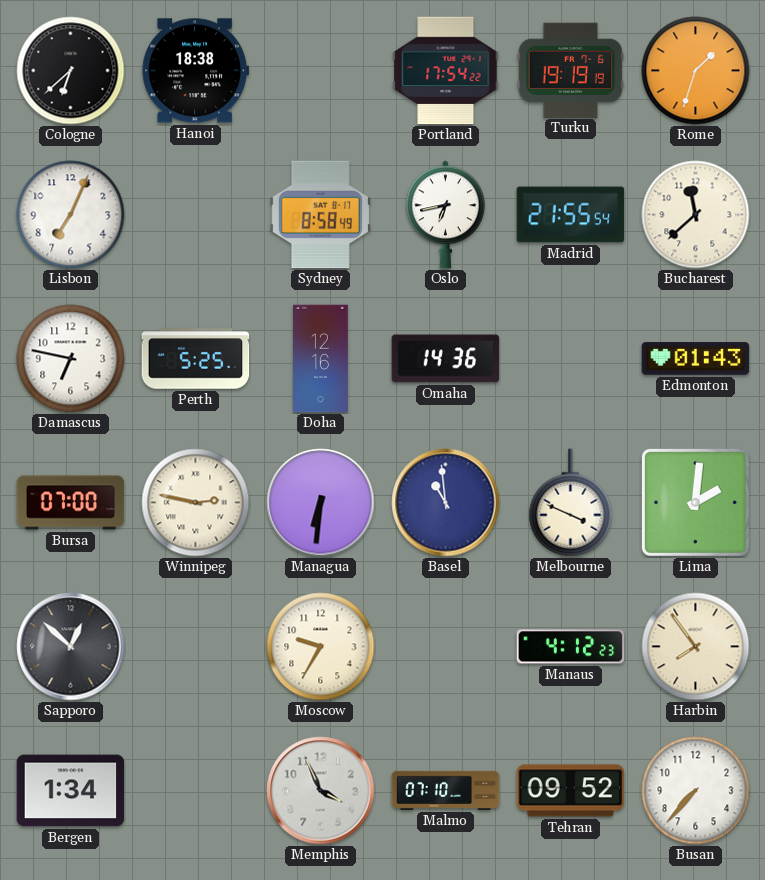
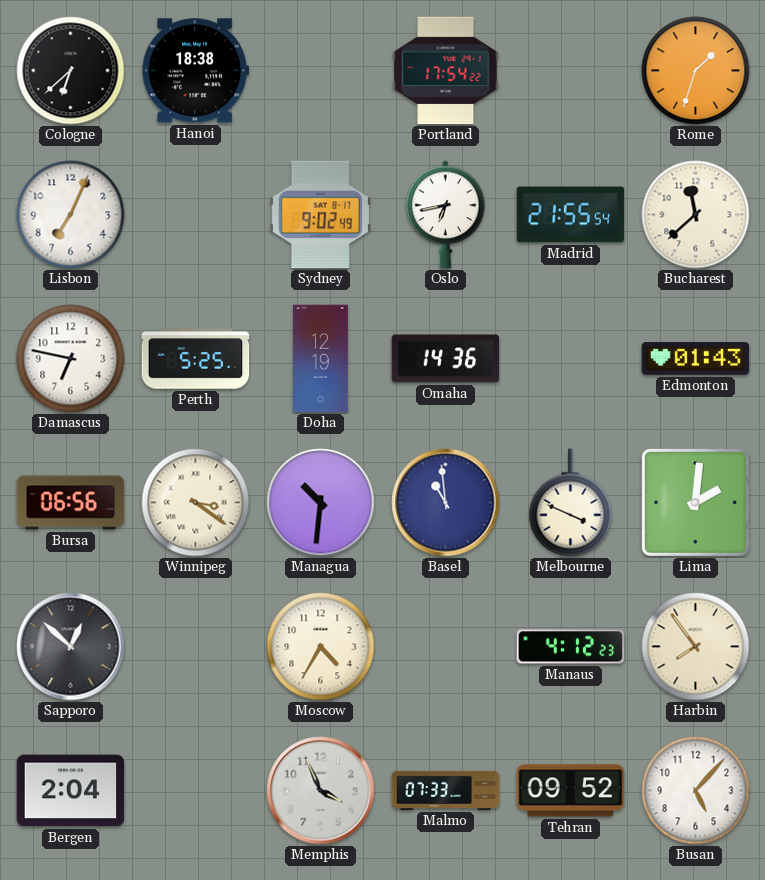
Turku: 19:19 -> none (571, 70)
Sydney: 8:58 -> 9:02 (320, 215)
Doha: 12:16 -> 12:19 (321, 359)
Bursa: 07:00 -> 06:56 (71, 503)
Winnipeg: 2:47 -> 3:21 (196, 503)
Managua: 6:31 -> 10:31 (321, 503)
Moscow: 9:35 -> 4:35 (321, 647)
Bergen: 1:34 -> 2:04 (71, 791)
Malmo: 07:10 -> 07:33 (446, 790)
Busan: 7:37 -> 5:07 (696, 791)
